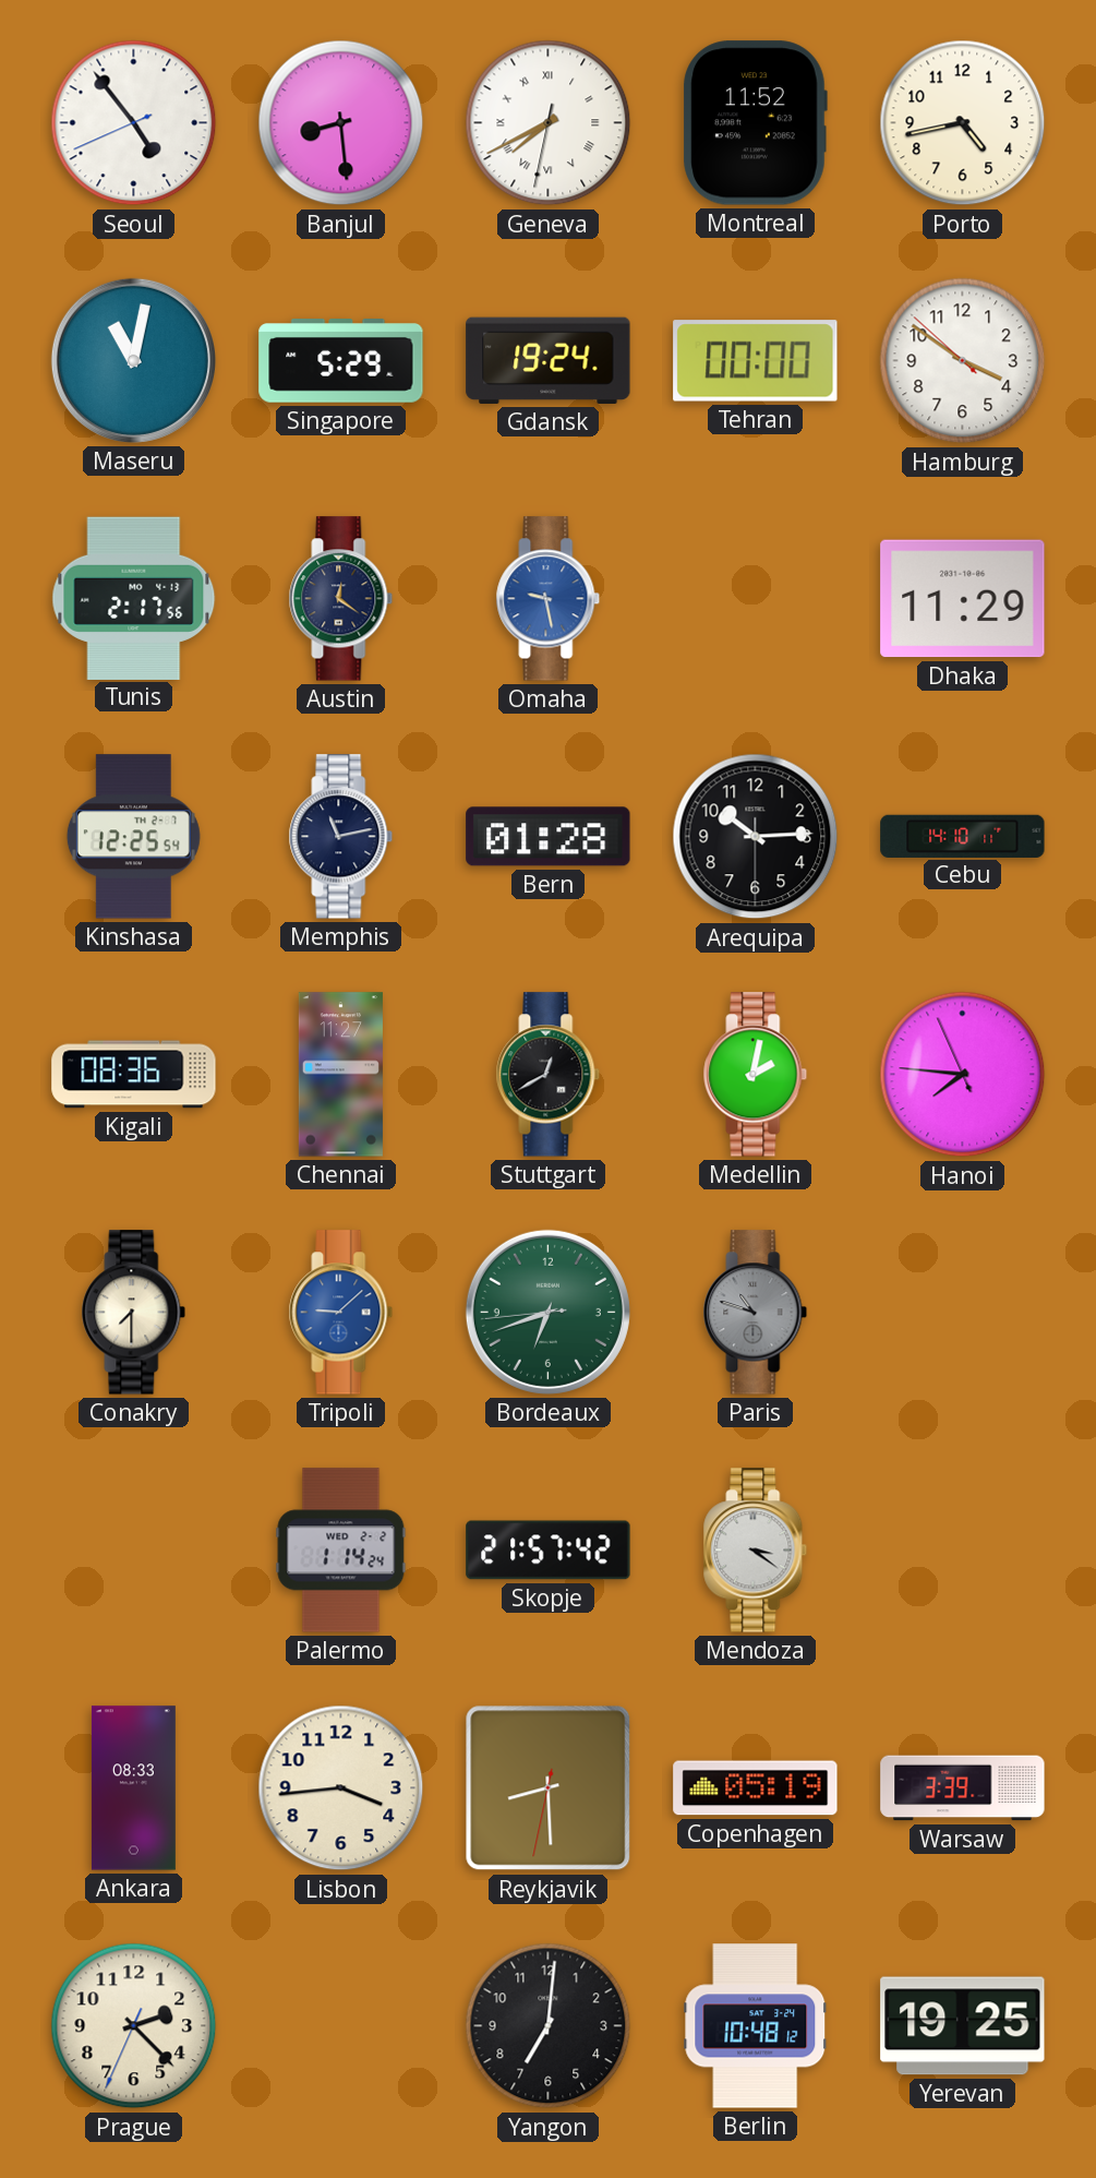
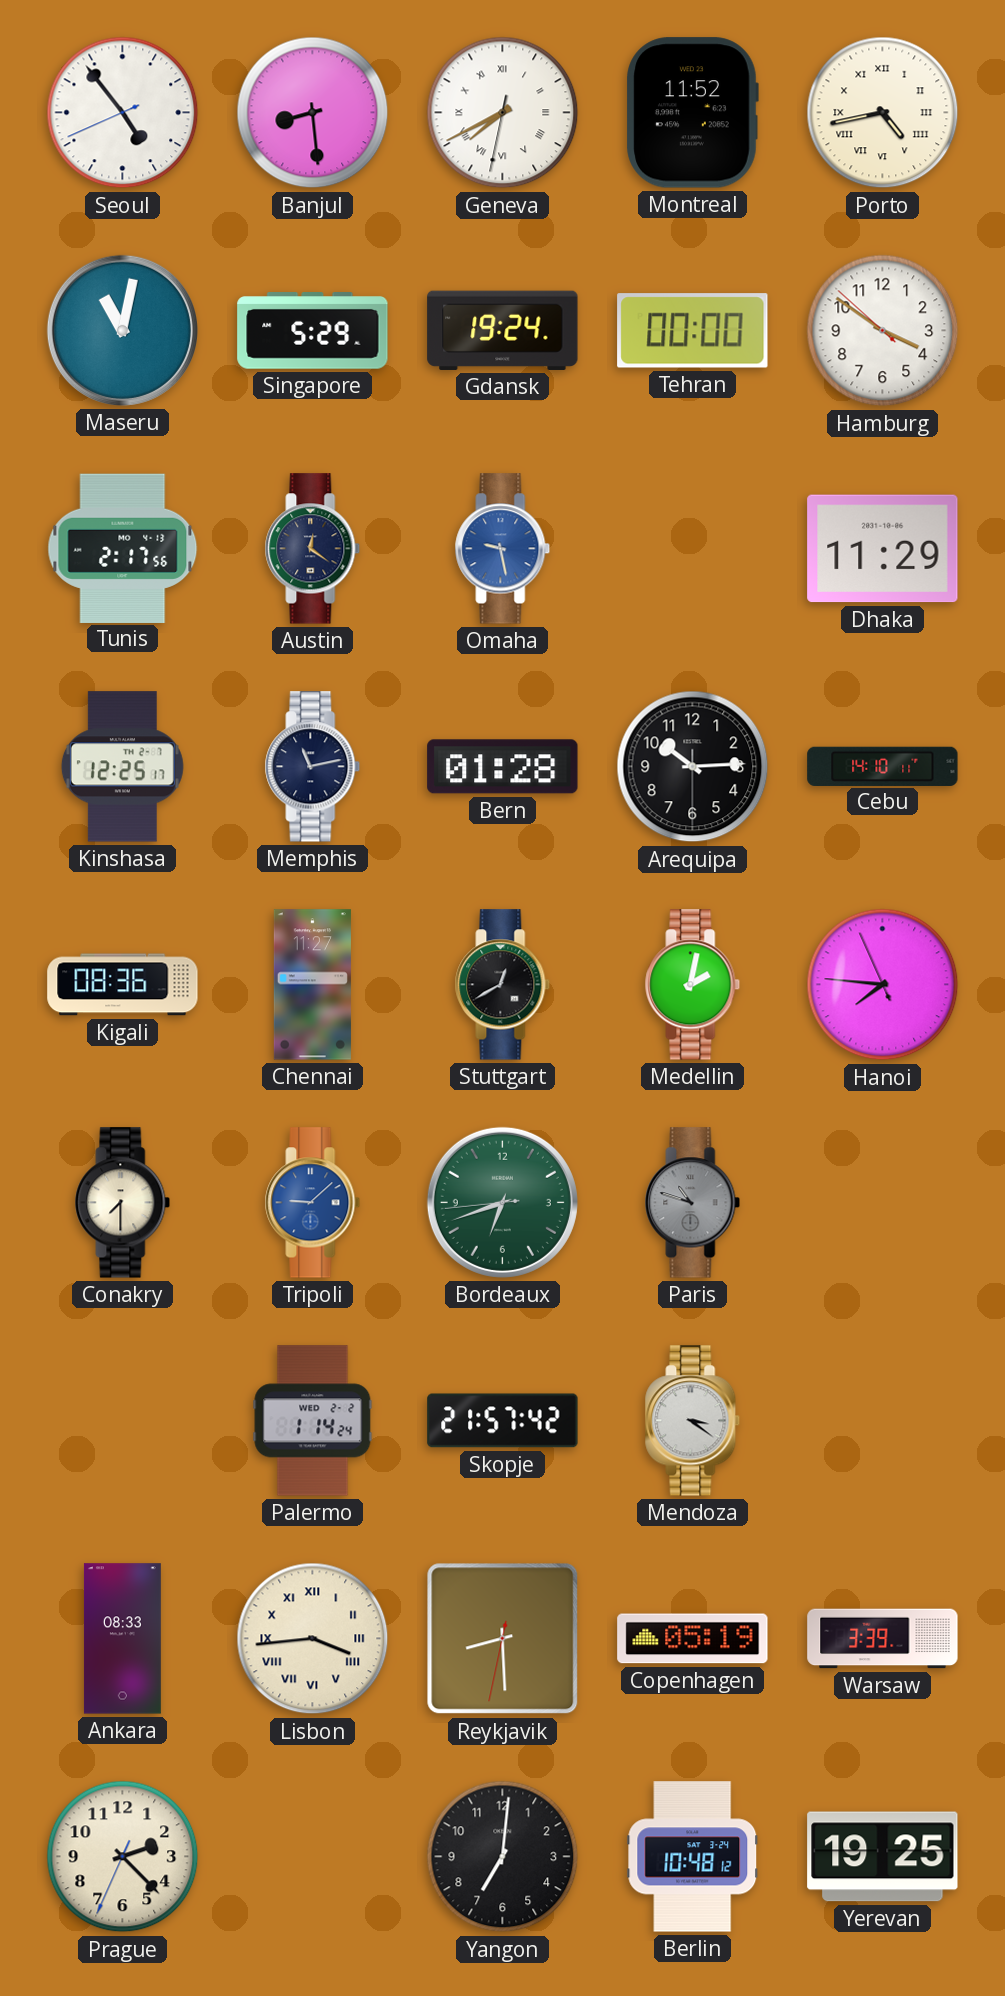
Porto numerals: Arabic -> Roman (883, 113)
Kinshasa: 12:25:54 -> 12:25:17 (122, 767)
Lisbon numerals: Arabic -> Roman (313, 1639)
